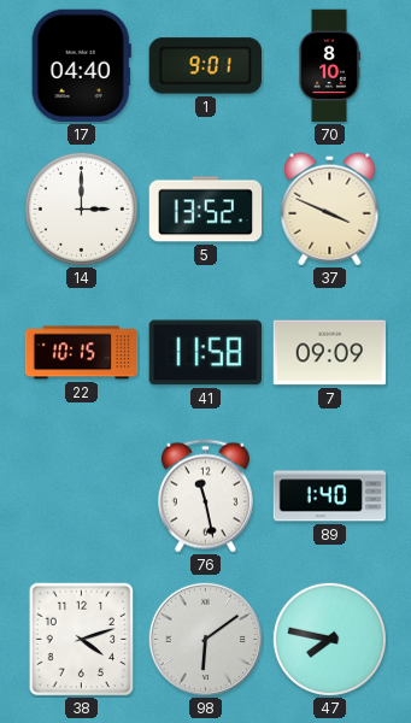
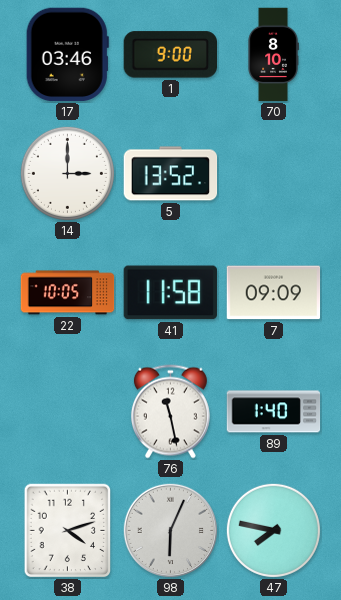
17: 04:40 -> 03:46 (67, 55)
1: 9:01 -> 9:00 (170, 55)
37: 3:49 -> none (330, 210)
22: 10:15 -> 10:05 (68, 293)
98: 6:09 -> 6:04 (170, 530)
